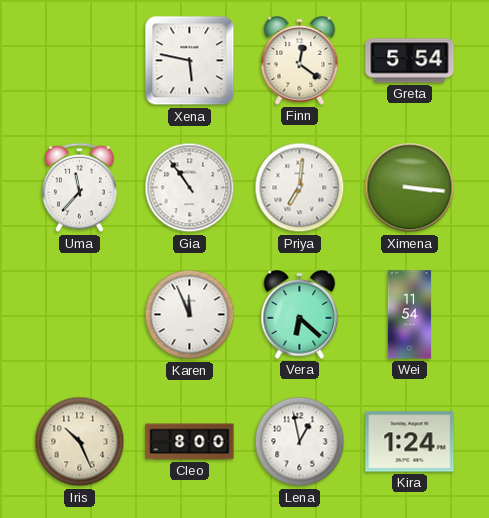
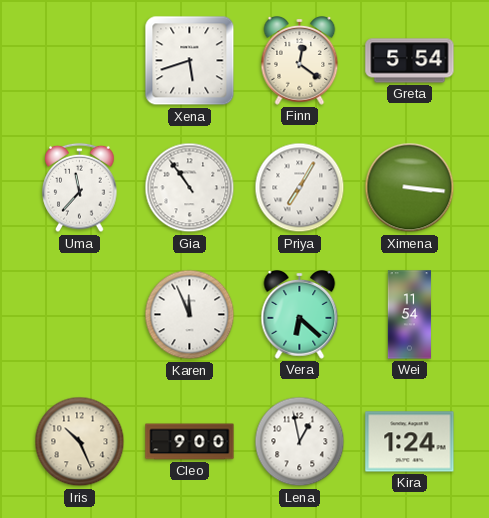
Xena: 5:47 -> 5:42 (190, 61)
Priya: 7:01 -> 7:05 (300, 188)
Cleo: 8:00 -> 9:00 (190, 442)
